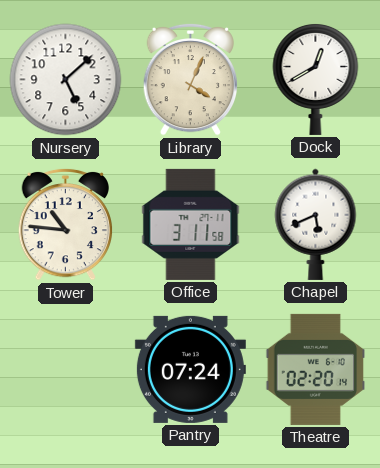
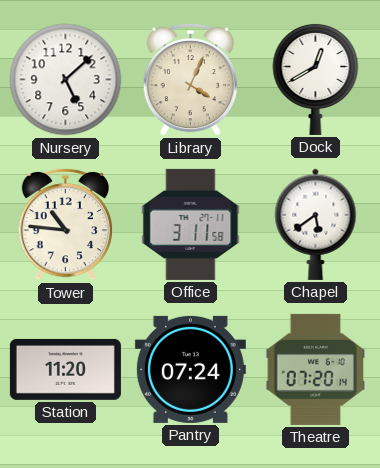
Chapel: 5:41 -> 5:39 (316, 224)
Station: none -> 11:20 (65, 369)
Theatre: 02:20 -> 07:20 (316, 369)
